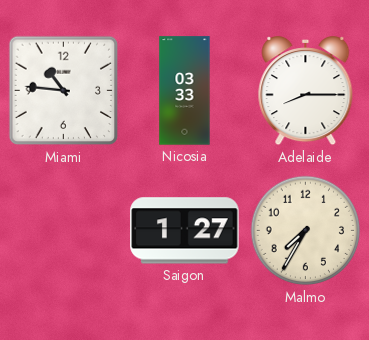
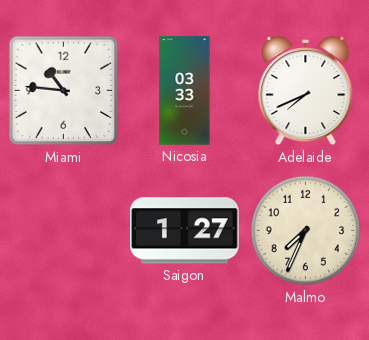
Adelaide: 8:15 -> 7:41 (306, 92)
Malmo: 7:35 -> 7:34 (306, 231)
